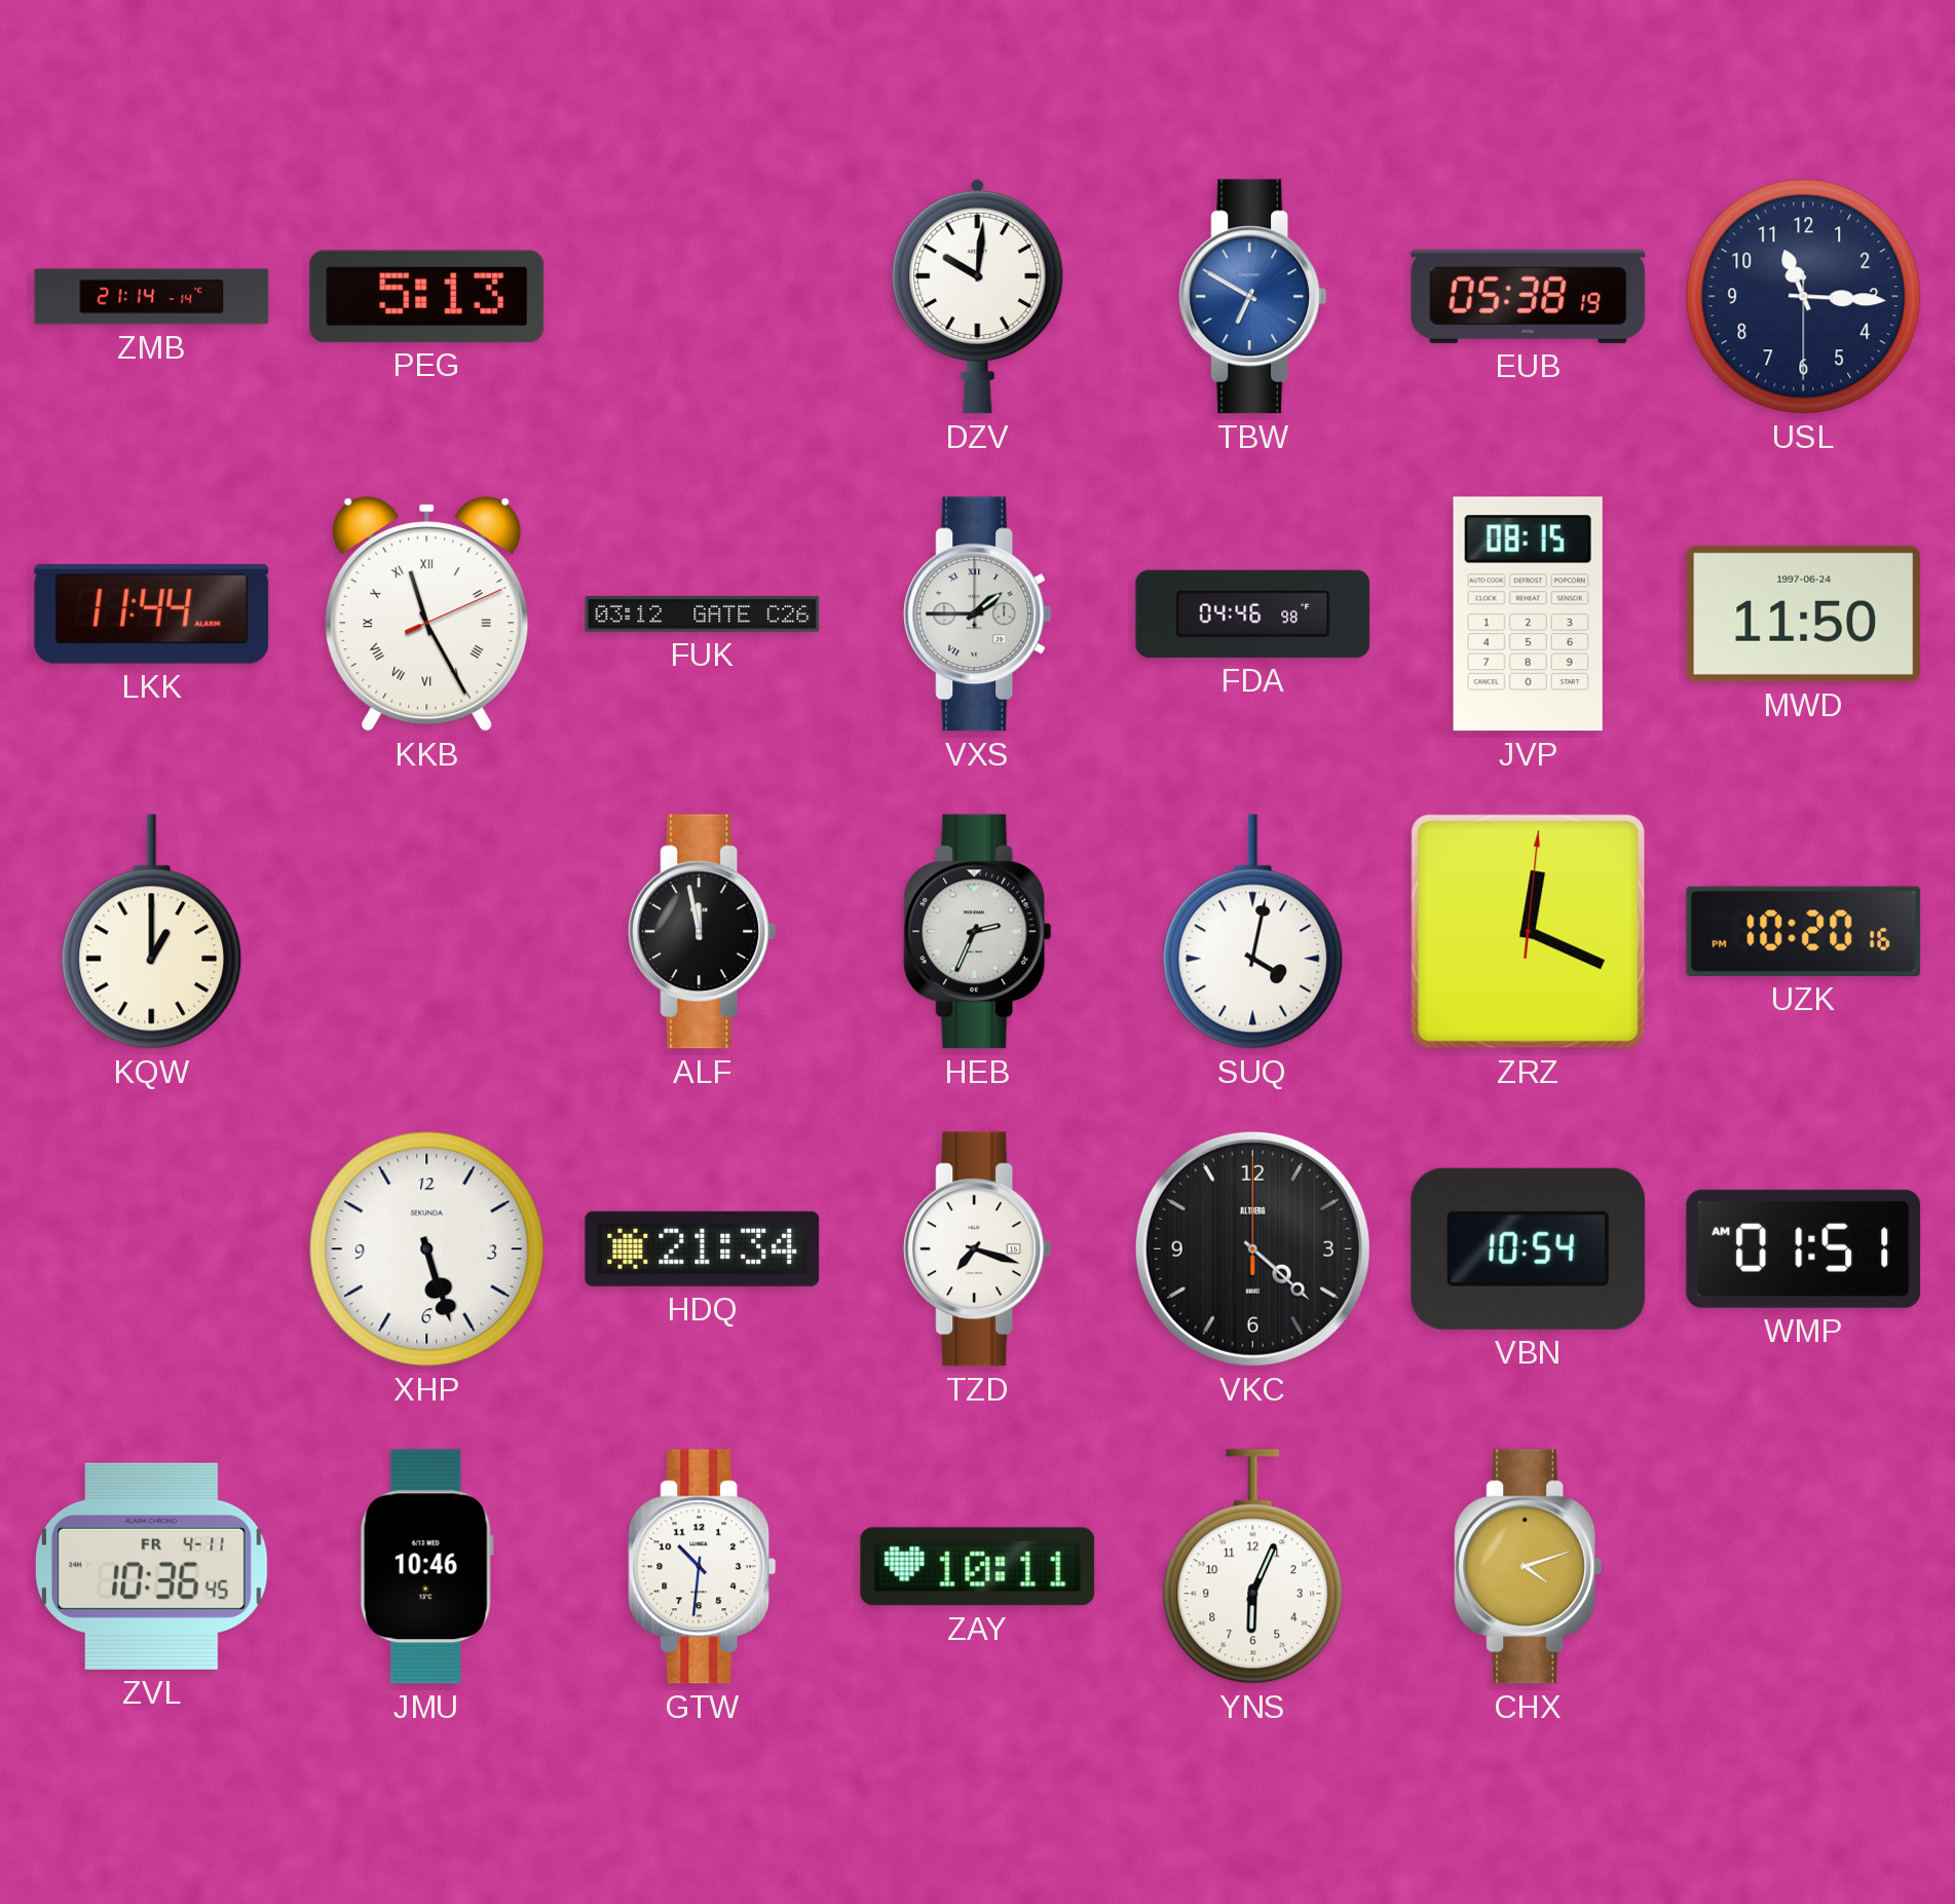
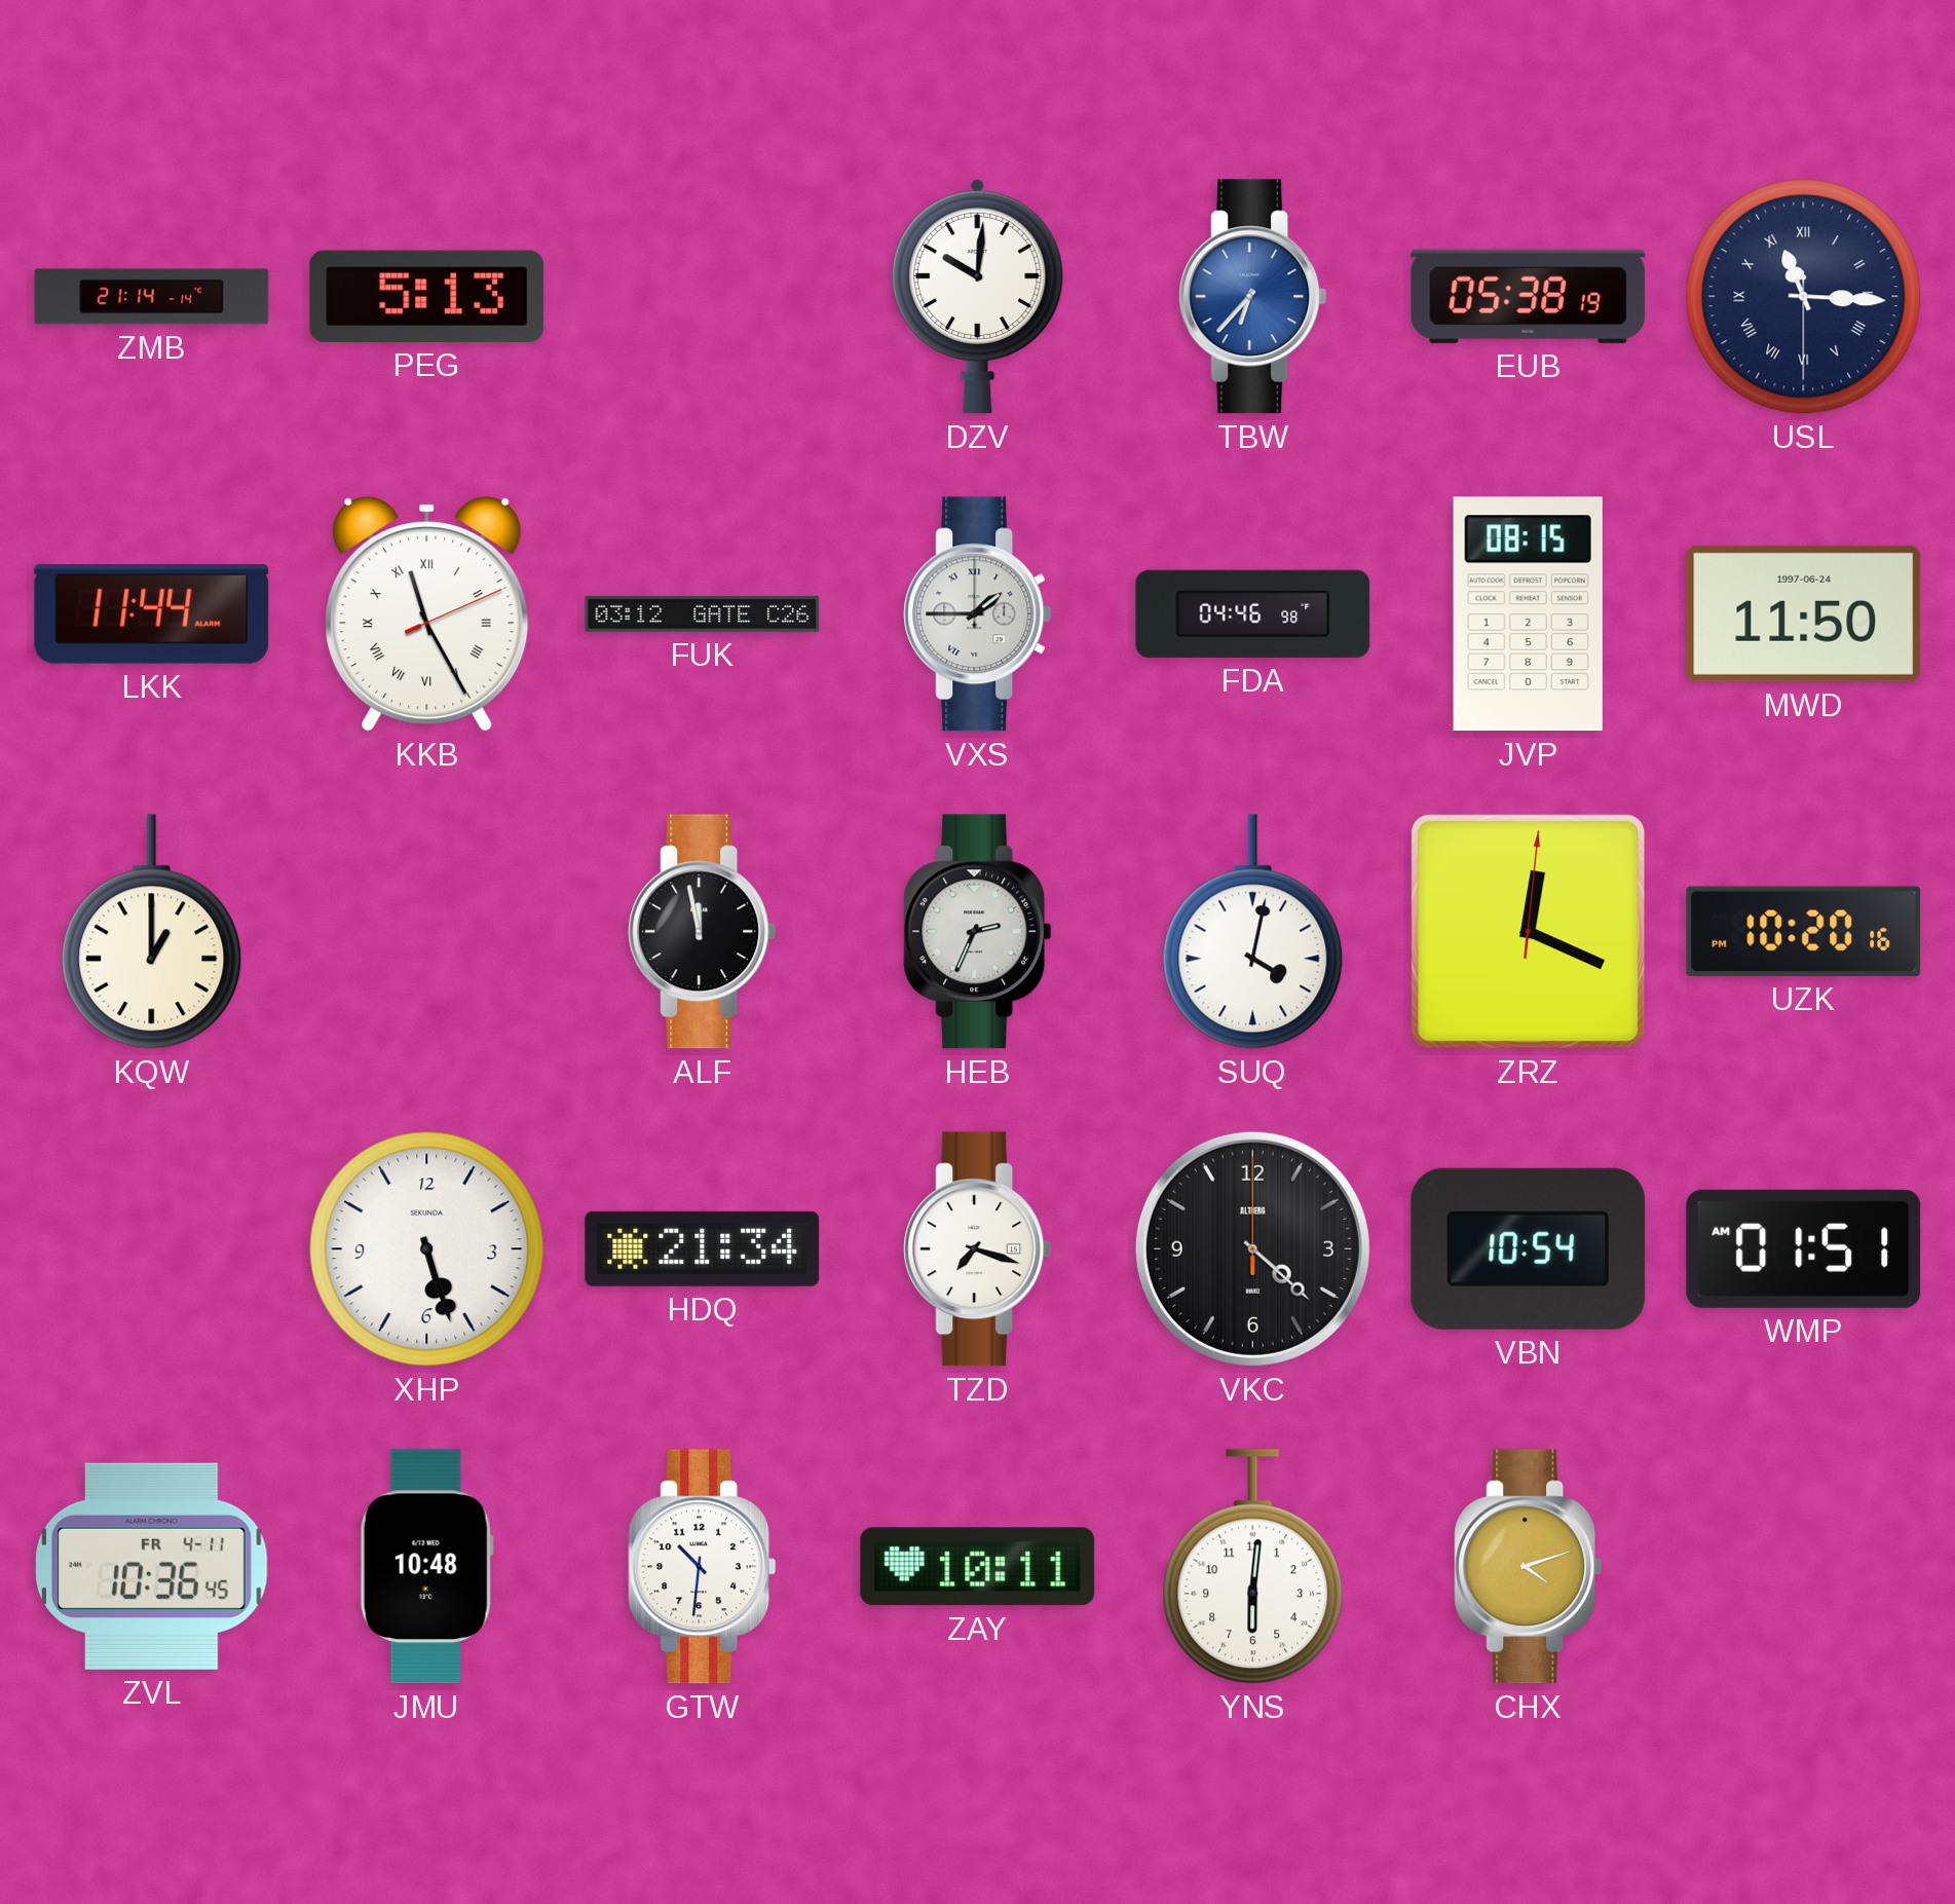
TBW: 6:50 -> 6:37 (1253, 297)
USL numerals: Arabic -> Roman (1804, 297)
JMU: 10:46 -> 10:48 (426, 1567)
YNS: 6:04 -> 6:01 (1253, 1567)
